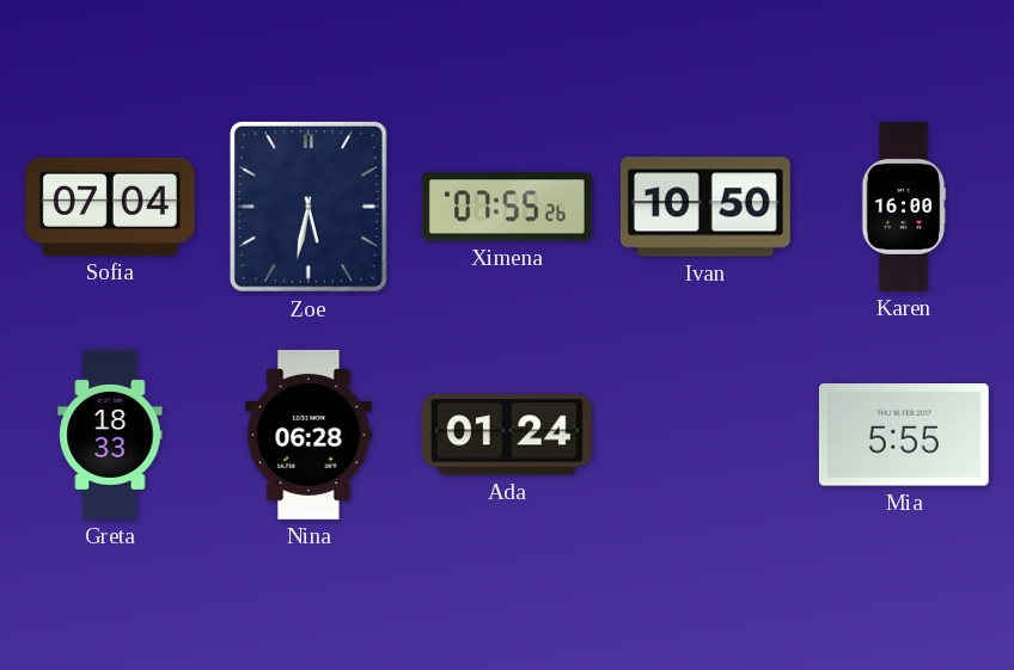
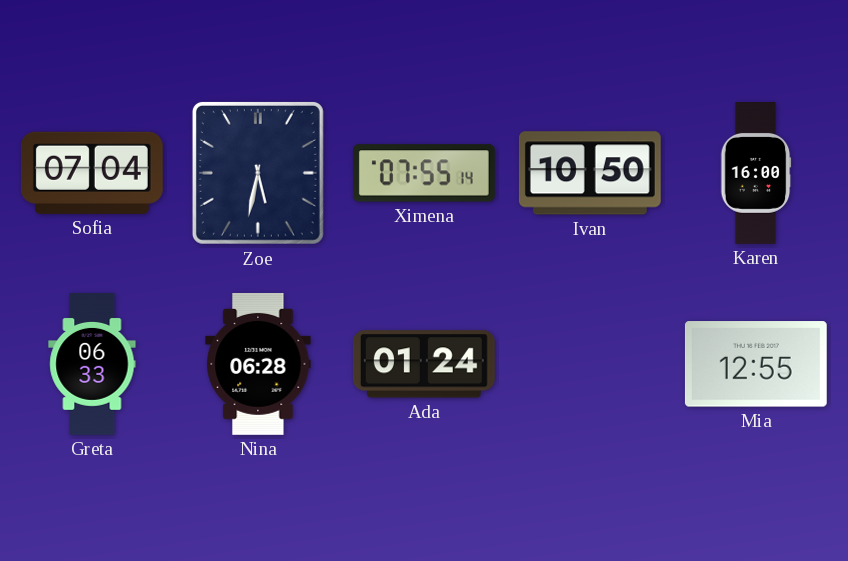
Ximena: 07:55:26 -> 07:55:14 (424, 173)
Greta: 18:33 -> 06:33 (92, 365)
Mia: 5:55 -> 12:55 (756, 364)
